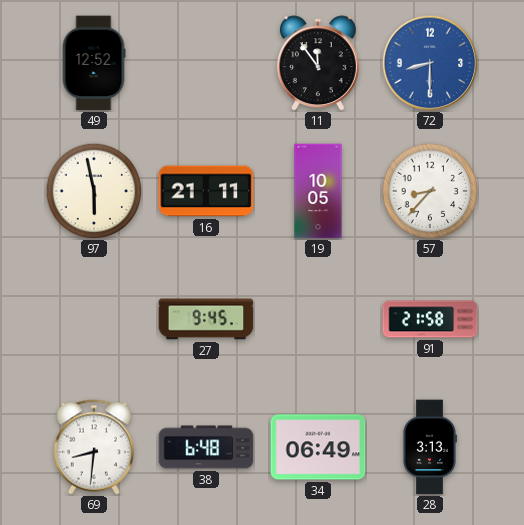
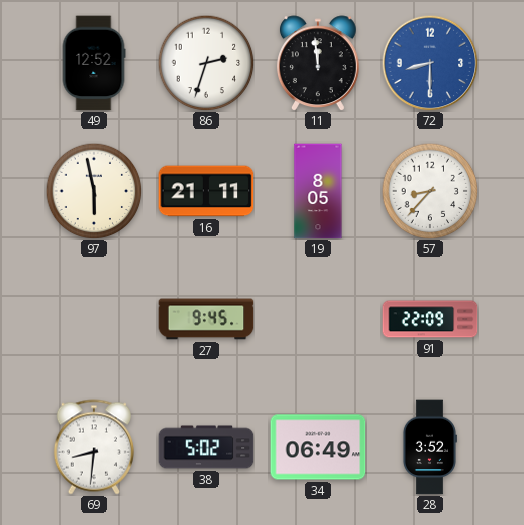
86: none -> 2:33 (206, 63)
11: 11:54 -> 11:59 (318, 63)
19: 10:05 -> 8:05 (318, 191)
91: 21:58 -> 22:09 (430, 319)
38: 6:48 -> 5:02 (206, 447)
28: 3:13 -> 3:52 (429, 447)
